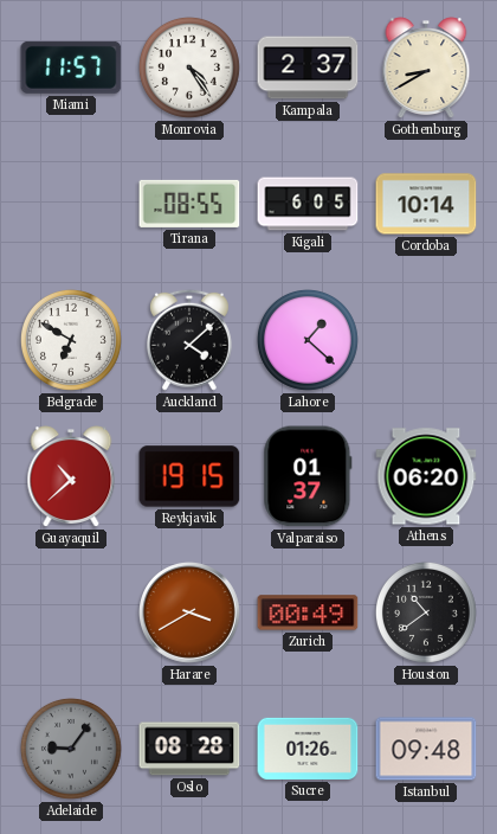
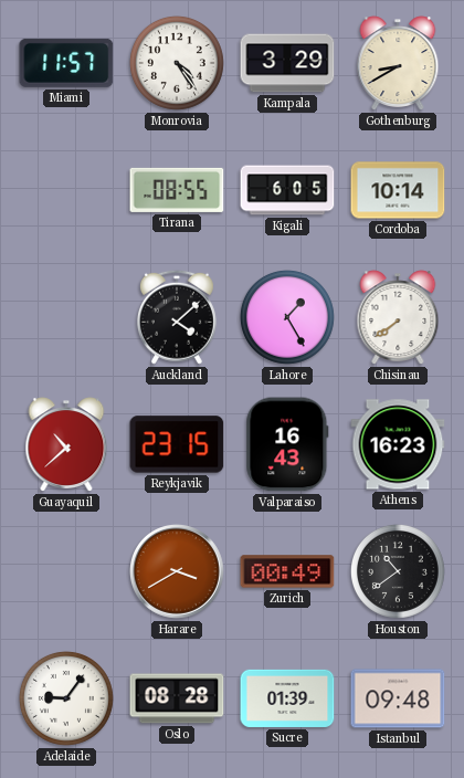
Kampala: 2:37 -> 3:29 (287, 63)
Belgrade: 6:50 -> none (71, 340)
Lahore: 1:22 -> 1:25 (287, 317)
Chisinau: none -> 7:39 (398, 317)
Reykjavik: 19:15 -> 23:15 (177, 444)
Valparaiso: 01:37 -> 16:43 (287, 444)
Athens: 06:20 -> 16:23 (398, 444)
Adelaide dial: grey -> white (66, 698)
Sucre: 01:26 -> 01:39 (287, 698)
